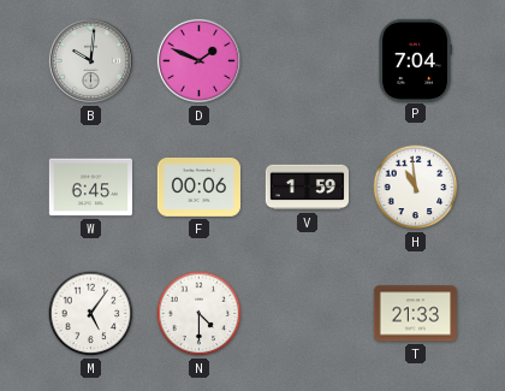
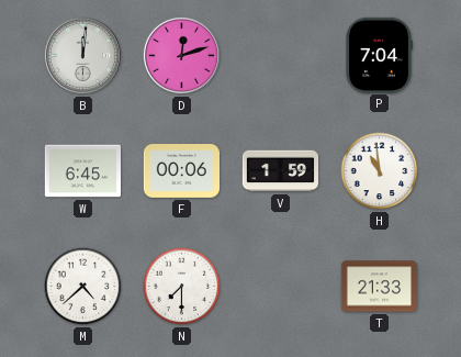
B: 10:01 -> 12:01 (82, 55)
D: 1:49 -> 12:12 (181, 55)
M: 5:06 -> 4:38 (83, 287)
N: 4:30 -> 7:30 (182, 287)
